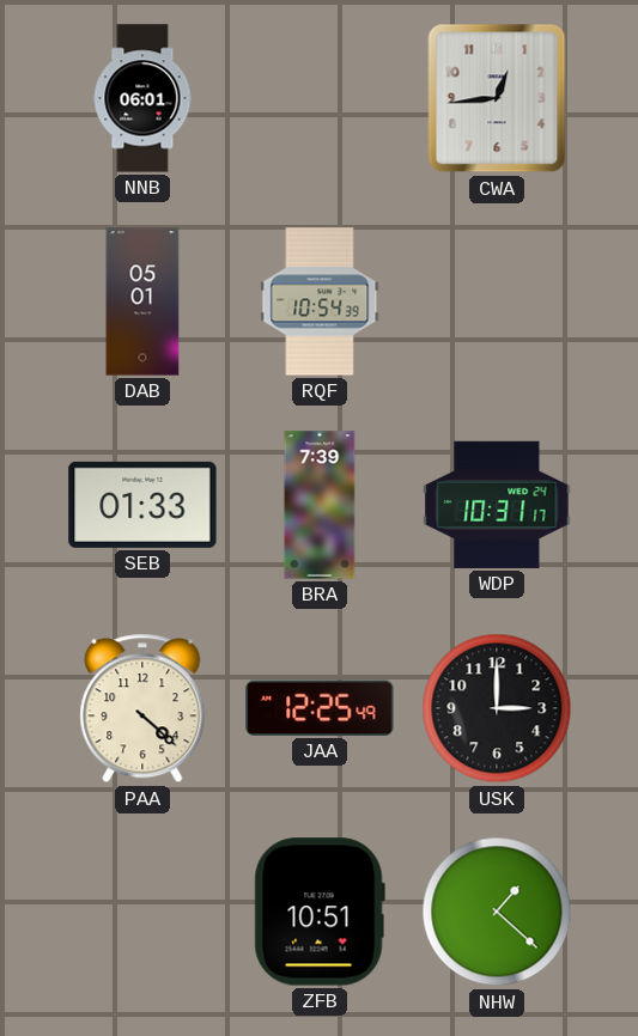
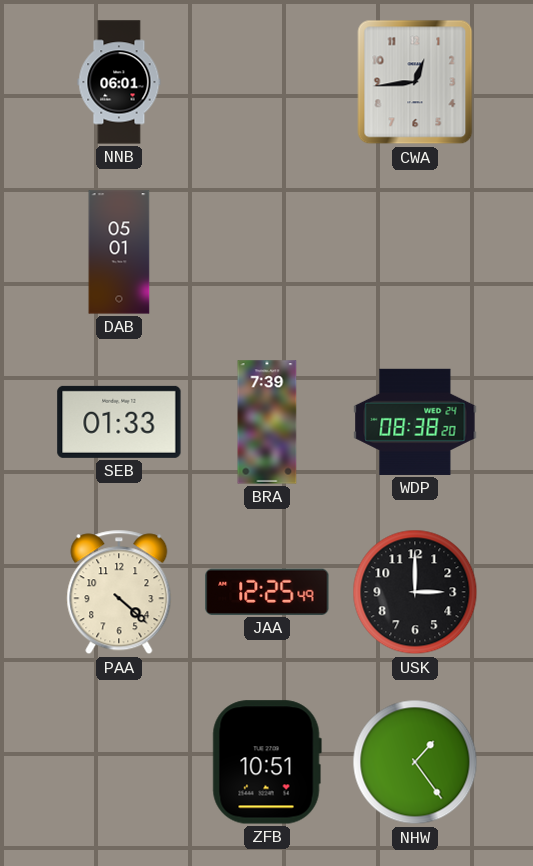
RQF: 10:54 -> none (320, 301)
WDP: 10:31 -> 08:38 (415, 422)
NHW: 1:22 -> 1:24 (415, 762)
